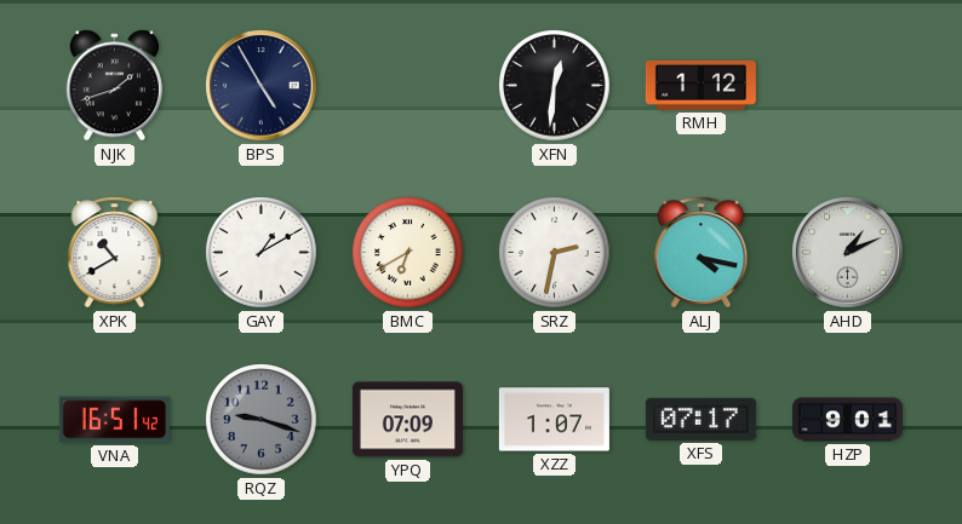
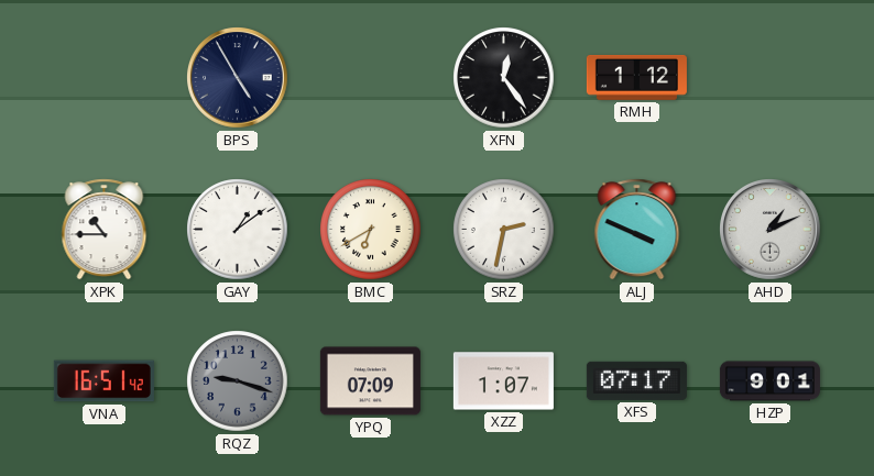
NJK: 1:42 -> none (114, 86)
XFN: 12:31 -> 12:24 (504, 78)
XPK: 10:40 -> 10:45 (105, 230)
GAY: 1:10 -> 1:09 (238, 230)
ALJ: 4:17 -> 3:49 (637, 230)
